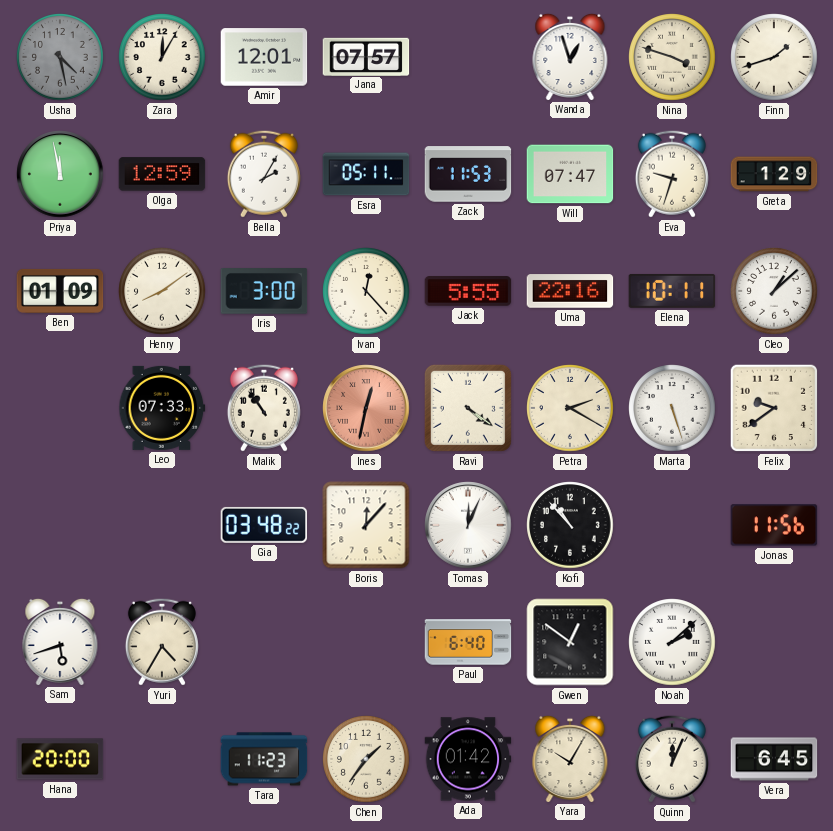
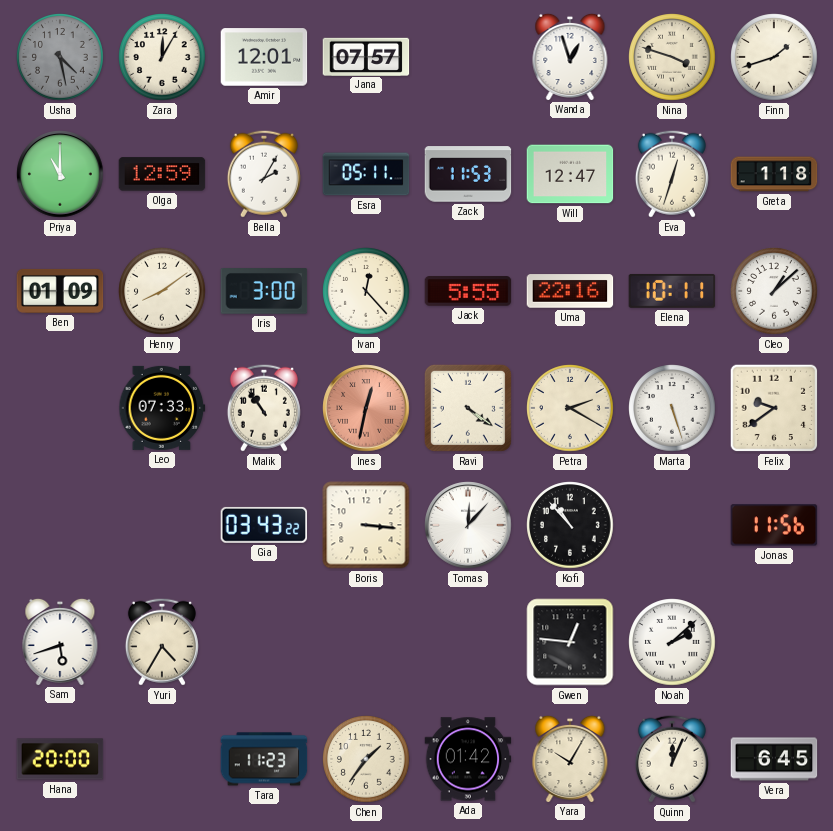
Priya: 11:58 -> 11:00 (60, 174)
Will: 07:47 -> 12:47 (570, 174)
Eva: 9:33 -> 12:33 (672, 174)
Greta: 1:29 -> 1:18 (774, 174)
Gia: 03:48 -> 03:43 (264, 525)
Boris: 12:07 -> 3:16 (366, 525)
Tomas: 12:04 -> 12:07 (468, 525)
Paul: 6:40 -> none (468, 642)
Gwen: 12:51 -> 12:46 (570, 642)
